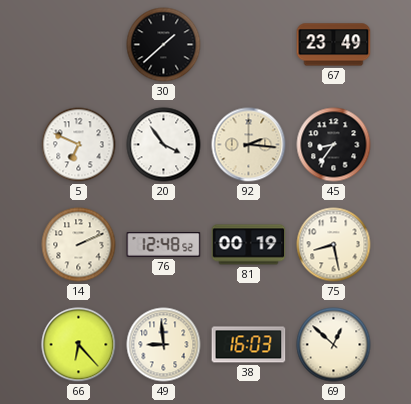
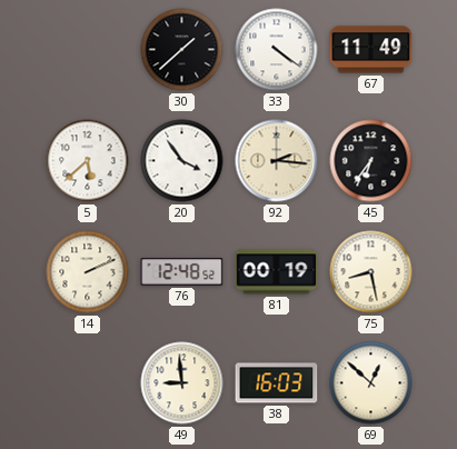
33: none -> 4:21 (277, 50)
67: 23:49 -> 11:49 (371, 50)
5: 6:49 -> 5:38 (88, 161)
45: 8:36 -> 6:36 (371, 161)
66: 6:23 -> none (79, 345)
